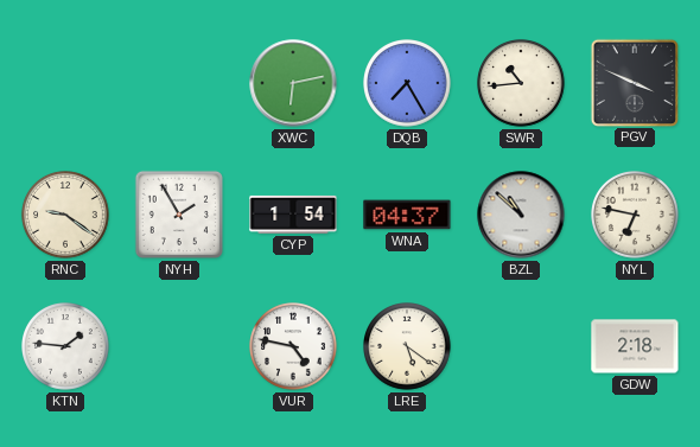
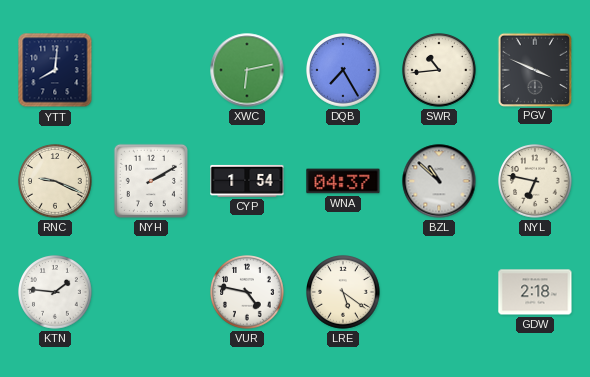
YTT: none -> 8:01 (55, 70)
RNC: 9:21 -> 9:19 (56, 182)
NYH: 1:55 -> 2:10 (151, 181)
